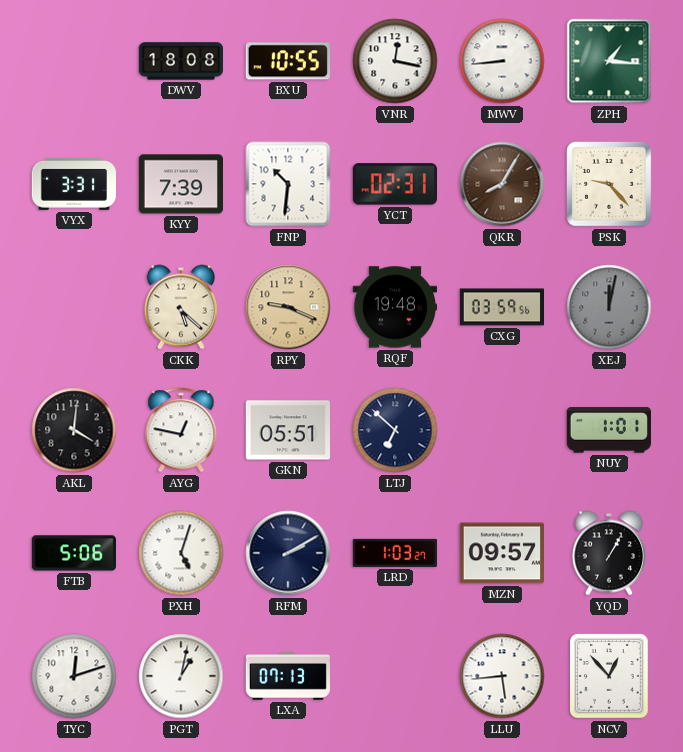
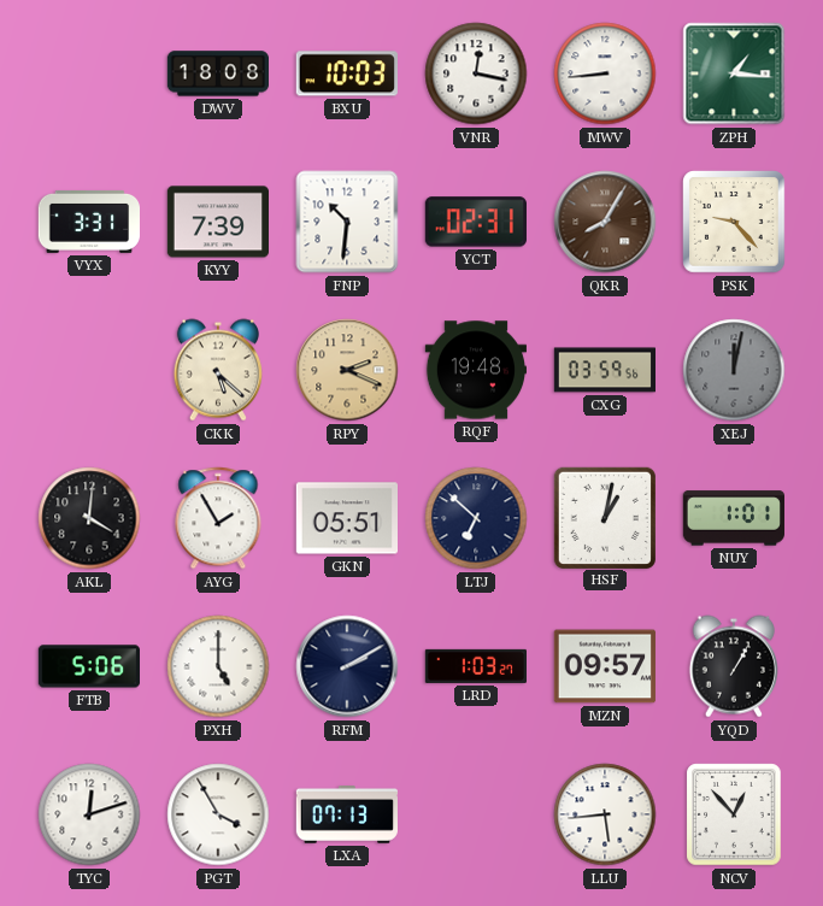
BXU: 10:55 -> 10:03 (347, 73)
RPY: 9:19 -> 2:19 (347, 370)
AYG: 12:47 -> 1:55 (218, 518)
HSF: none -> 1:02 (604, 517)
PXH: 5:03 -> 5:00 (218, 666)
PGT: 1:02 -> 3:55 (218, 814)
